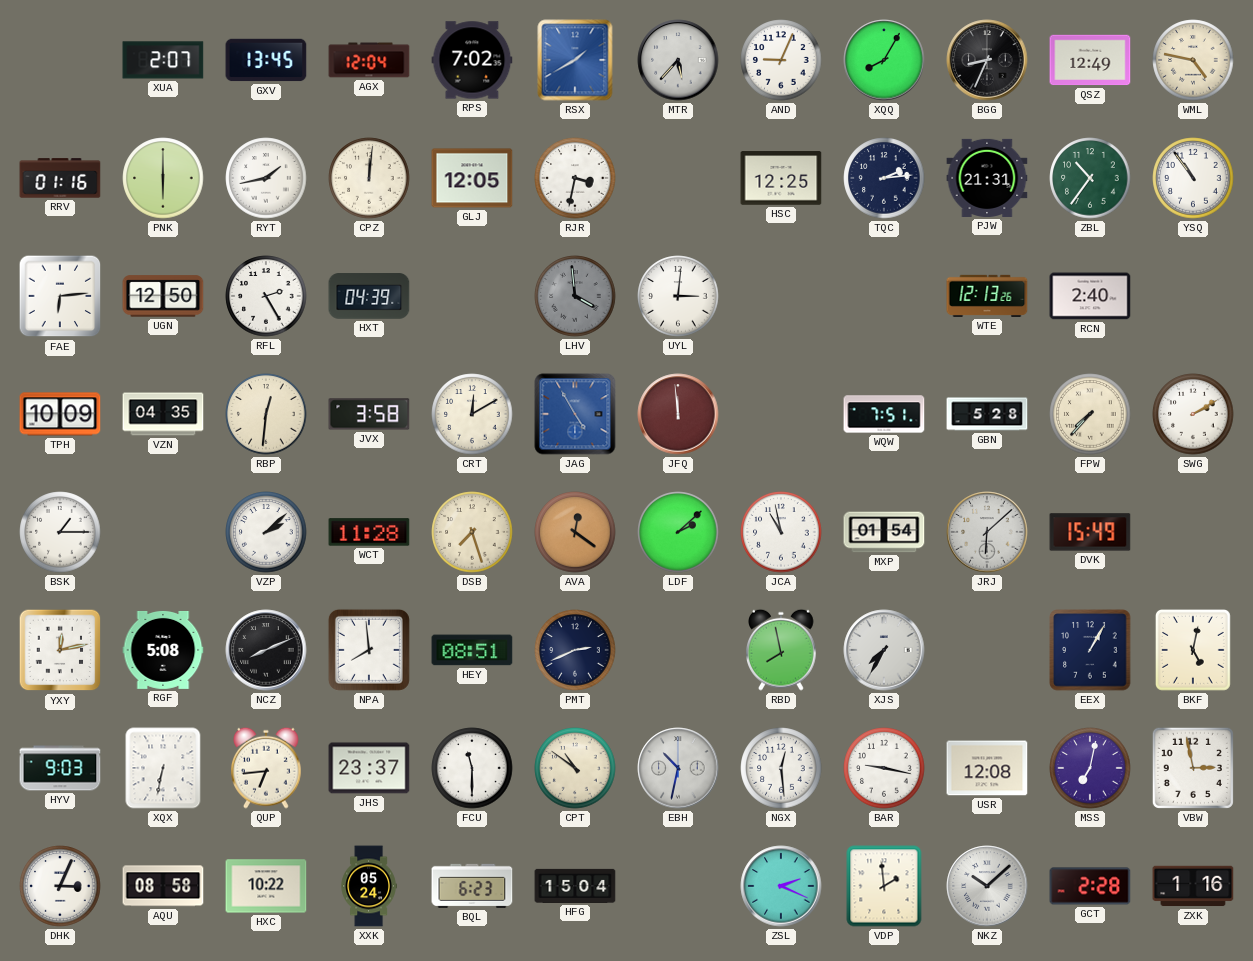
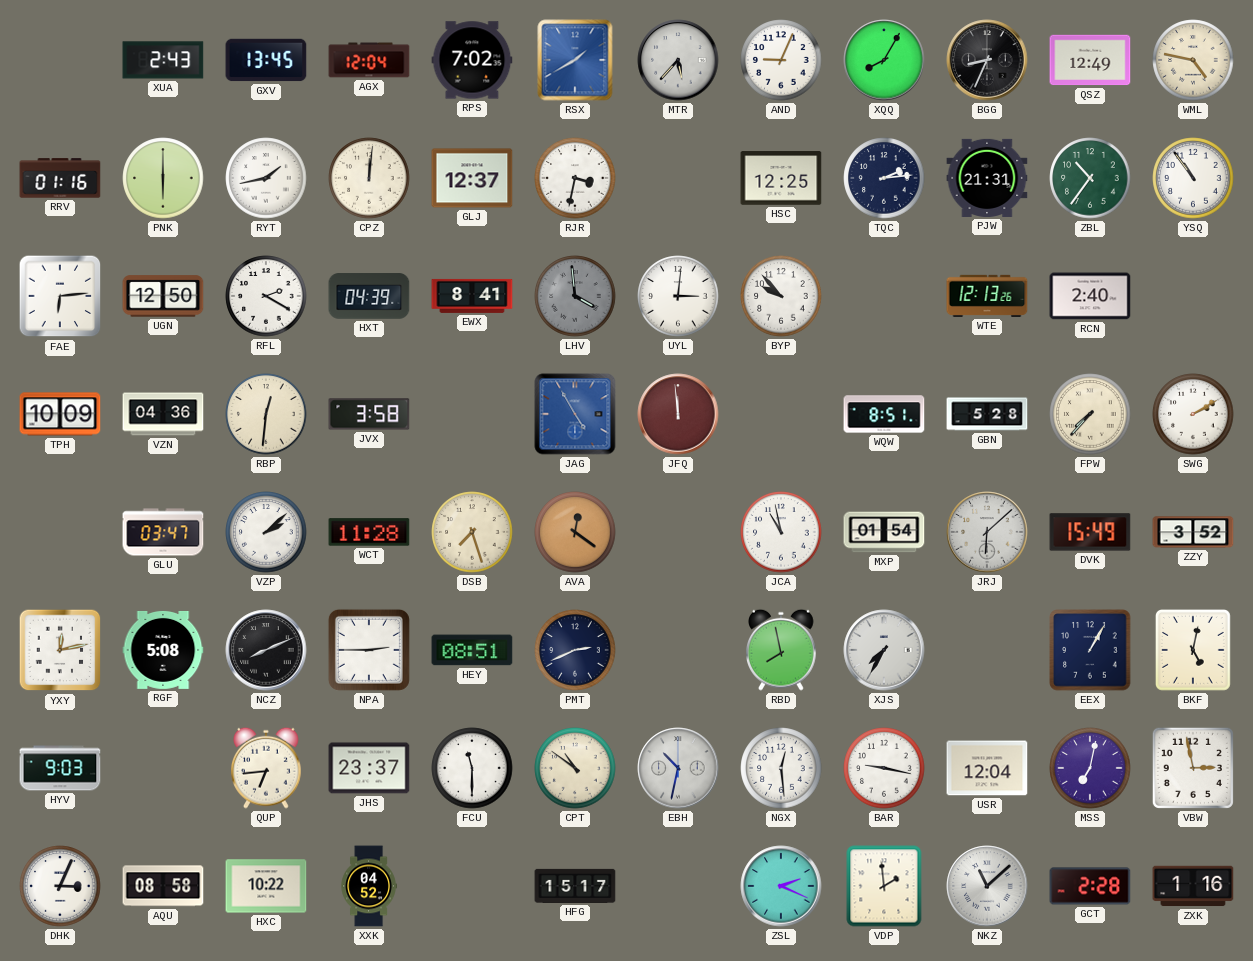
XUA: 2:07 -> 2:43 (163, 60)
GLJ: 12:05 -> 12:37 (472, 178)
RFL: 2:25 -> 2:20 (266, 296)
EWX: none -> 8:41 (472, 296)
BYP: none -> 9:53 (781, 296)
VZN: 04:35 -> 04:36 (163, 414)
CRT: 12:10 -> none (472, 414)
WQW: 7:51 -> 8:51 (884, 414)
BSK: 1:15 -> none (60, 532)
GLU: none -> 03:47 (163, 532)
LDF: 2:08 -> none (678, 532)
ZZY: none -> 3:52 (1193, 532)
NPA: 7:59 -> 2:45 (369, 650)
XQX: 6:32 -> none (163, 768)
USR: 12:08 -> 12:04 (987, 768)
XXK: 05:24 -> 04:52 (369, 886)
BQL: 6:23 -> none (472, 886)
HFG: 15:04 -> 15:17 (575, 886)
NKZ: 10:08 -> 11:08 (987, 886)
